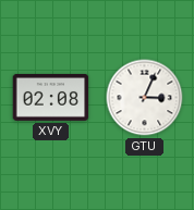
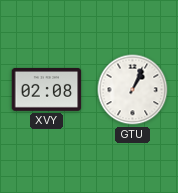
GTU: 3:04 -> 1:04 (133, 90)
